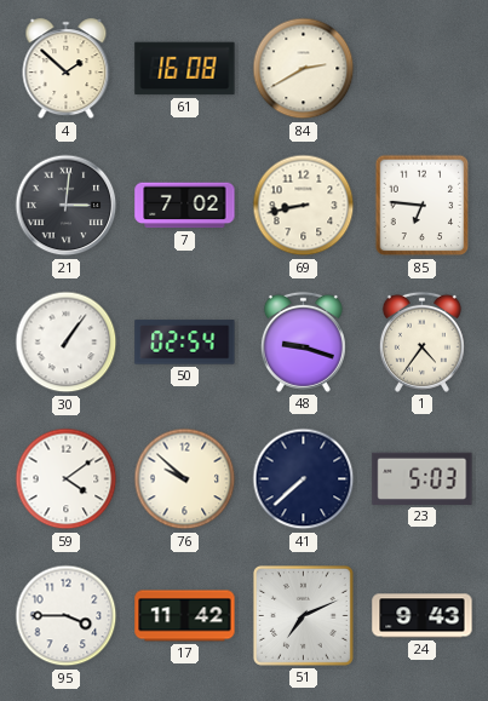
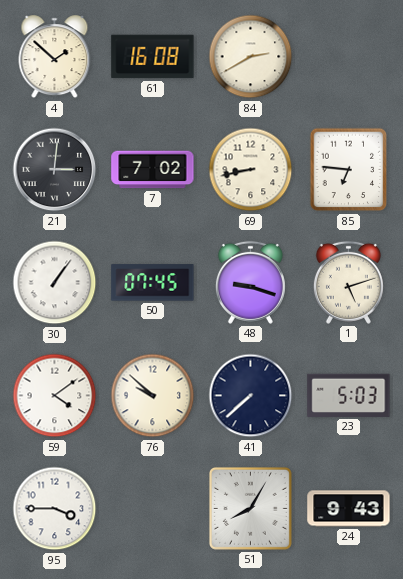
50: 02:54 -> 07:45 (153, 283)
1: 4:36 -> 5:12 (348, 282)
17: 11:42 -> none (185, 616)
51: 7:11 -> 8:05 (250, 508)
